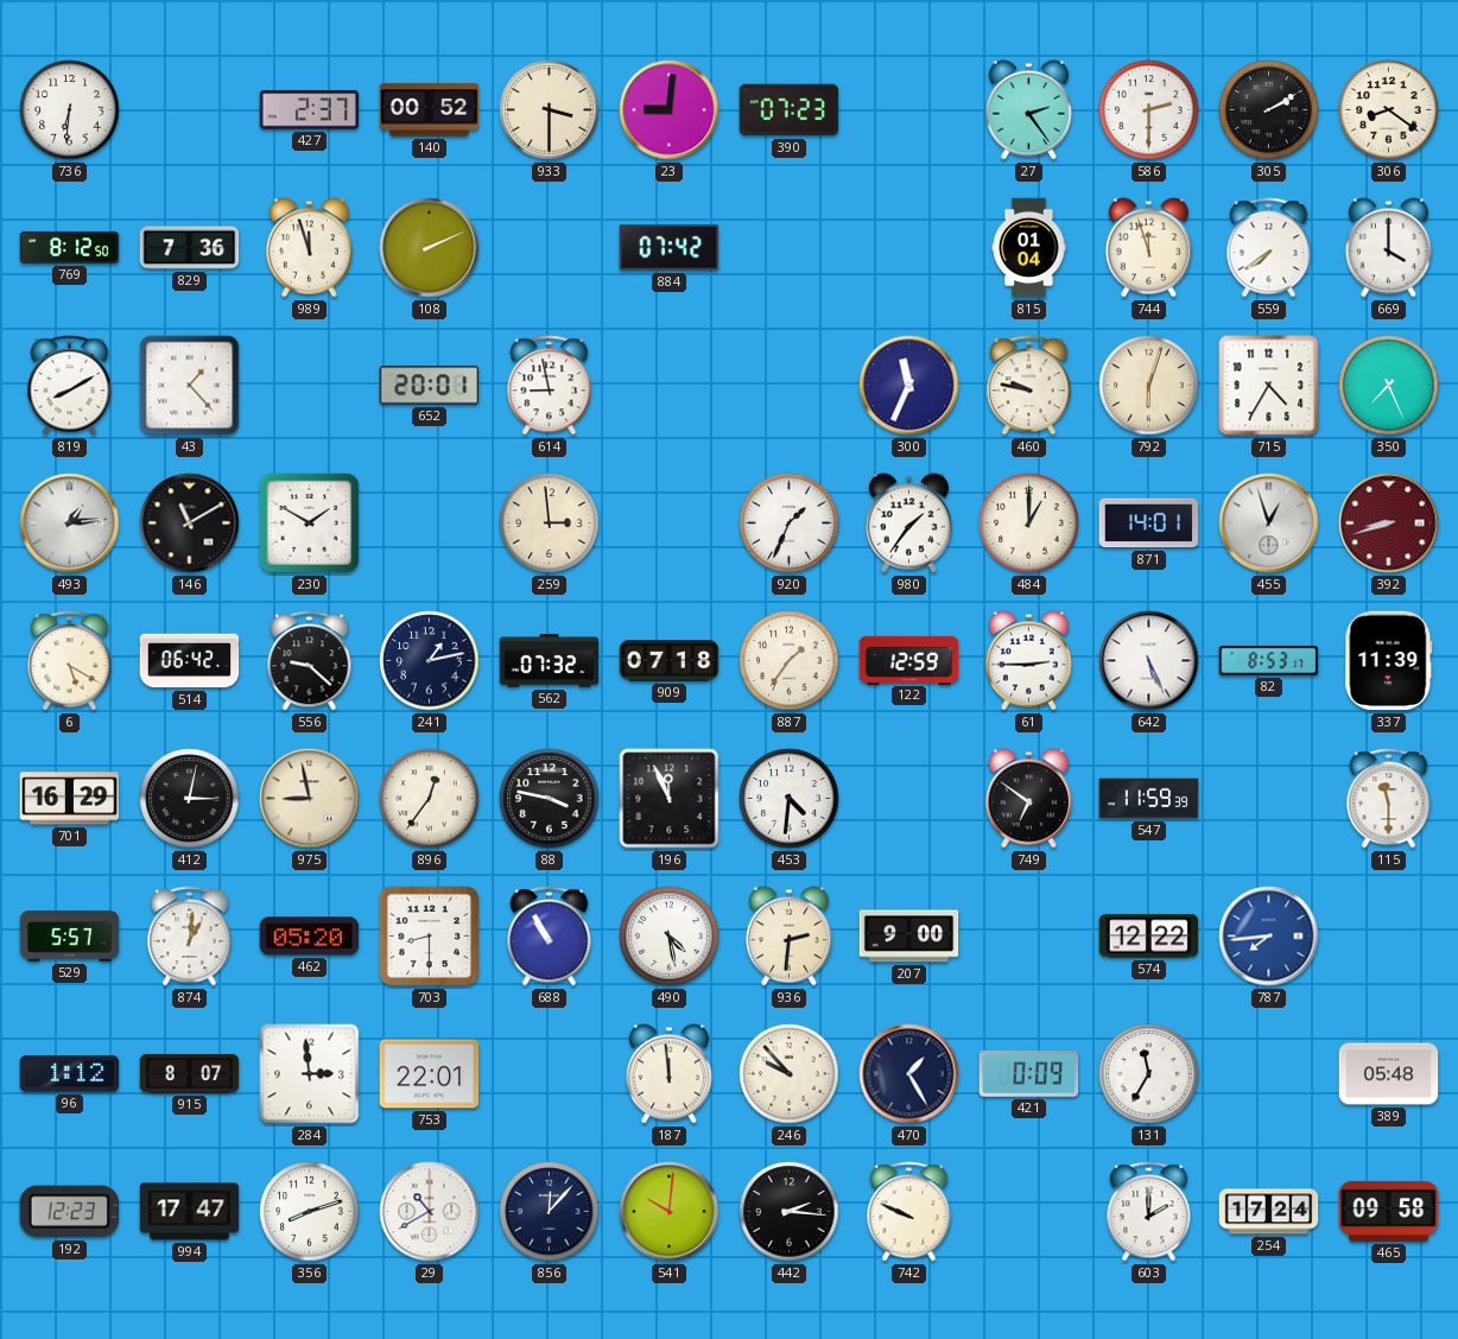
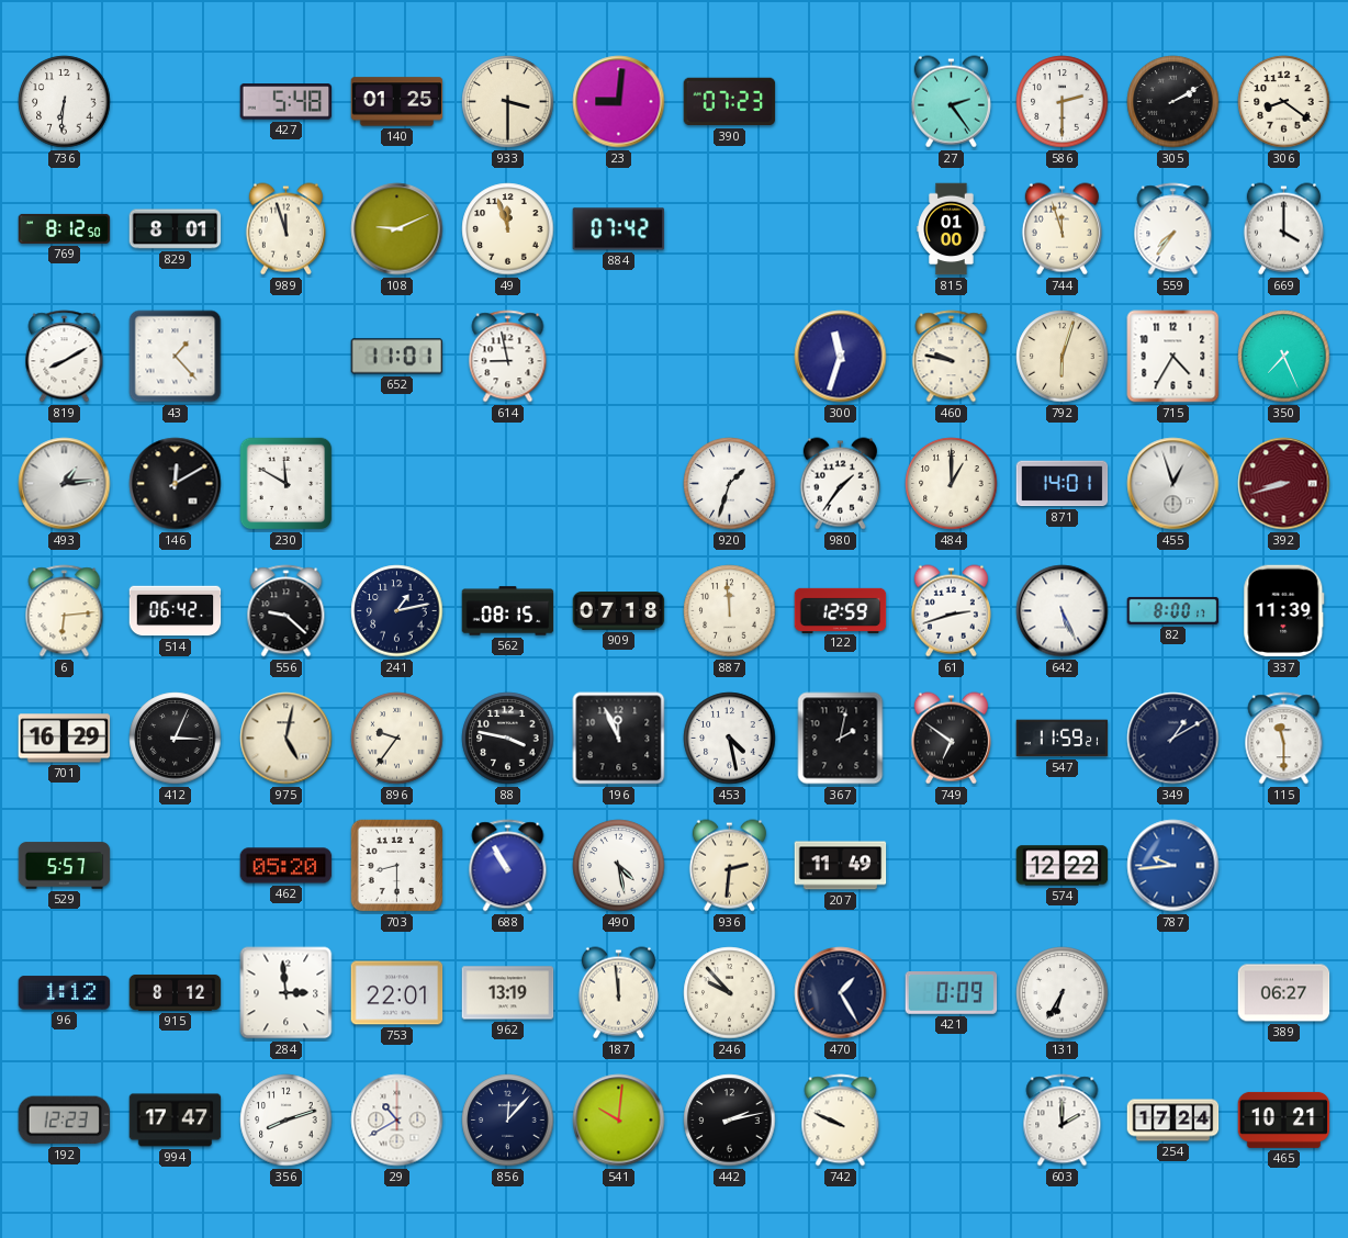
427: 2:37 -> 5:48 (287, 102)
140: 00:52 -> 01:25 (397, 102)
829: 7:36 -> 8:01 (176, 229)
108: 2:11 -> 9:11 (397, 229)
49: none -> 11:57 (508, 229)
815: 01:04 -> 01:00 (952, 229)
559: 7:39 -> 7:36 (1173, 229)
652: 20:01 -> 11:01 (397, 357)
300: 11:34 -> 11:33 (841, 357)
146: 11:10 -> 12:10 (176, 484)
230: 1:50 -> 11:50 (287, 484)
259: 2:59 -> none (550, 523)
920: 1:34 -> 1:33 (730, 484)
6: 5:20 -> 6:14 (65, 611)
562: 07:32 -> 08:15 (508, 611)
887: 1:36 -> 11:59 (730, 611)
61: 2:45 -> 2:42 (951, 611)
82: 8:53 -> 8:00 (1173, 610)
412: 3:02 -> 3:04 (176, 739)
975: 8:58 -> 5:02 (287, 739)
896: 12:36 -> 9:36 (397, 739)
453: 4:31 -> 4:28 (730, 739)
367: none -> 2:02 (841, 739)
547: 11:59:39 -> 11:59:21 (1063, 739)
349: none -> 1:10 (1173, 739)
874: 1:01 -> none (190, 937)
207: 9:00 -> 11:49 (841, 866)
787: 7:44 -> 9:44 (1173, 866)
915: 8:07 -> 8:12 (176, 992)
962: none -> 13:19 (508, 993)
131: 11:35 -> 6:35 (1063, 993)
389: 05:48 -> 06:27 (1284, 993)
442: 2:16 -> 2:13 (730, 1121)
465: 09:58 -> 10:21 (1284, 1119)
